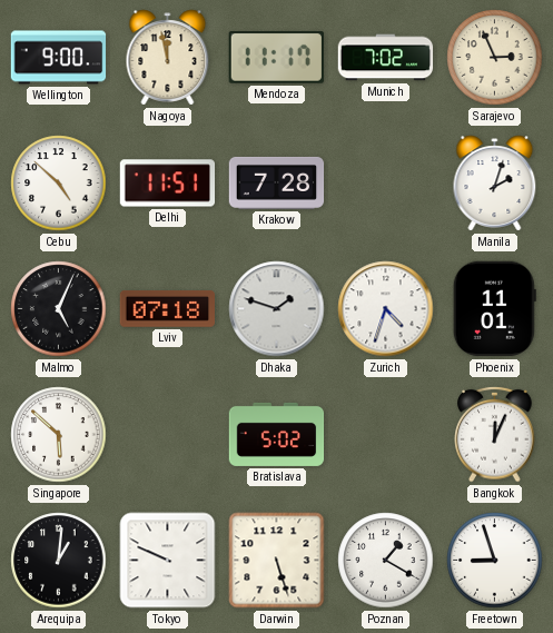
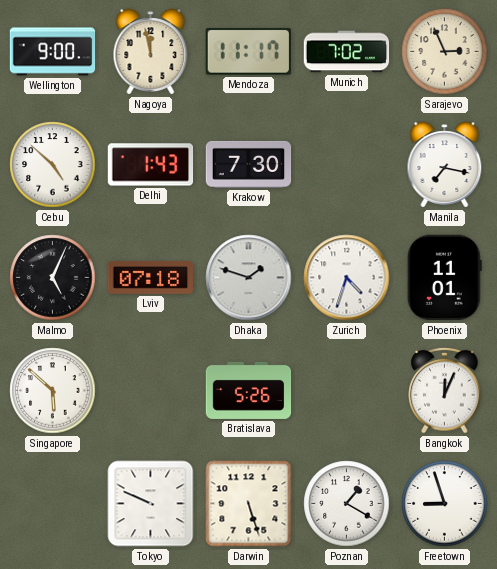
Delhi: 11:51 -> 1:43 (151, 165)
Krakow: 7:28 -> 7:30 (249, 164)
Manila: 2:03 -> 7:17 (445, 165)
Bratislava: 5:02 -> 5:26 (249, 390)
Arequipa: 1:01 -> none (59, 561)
